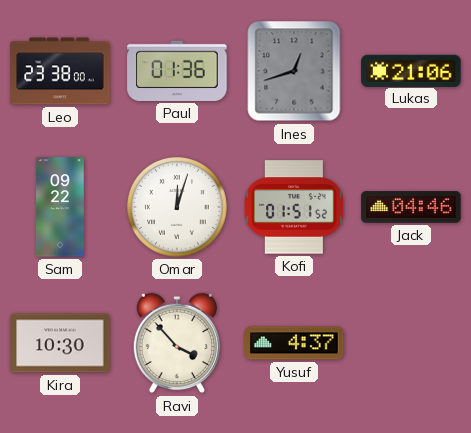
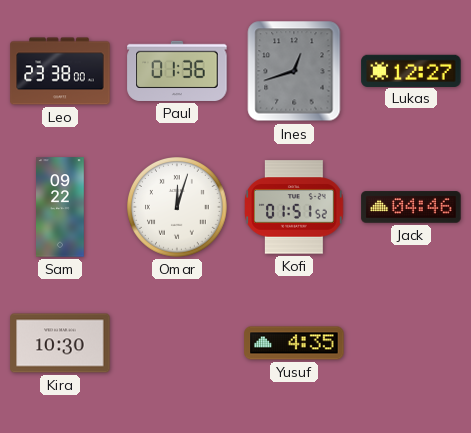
Lukas: 21:06 -> 12:27 (411, 70)
Ravi: 3:53 -> none (177, 343)
Yusuf: 4:37 -> 4:35 (294, 343)
